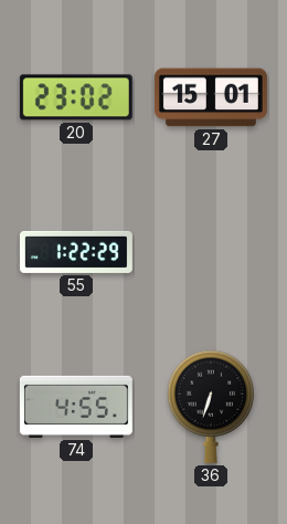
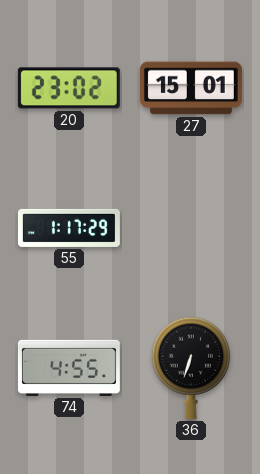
55: 1:22 -> 1:17 (69, 228)
